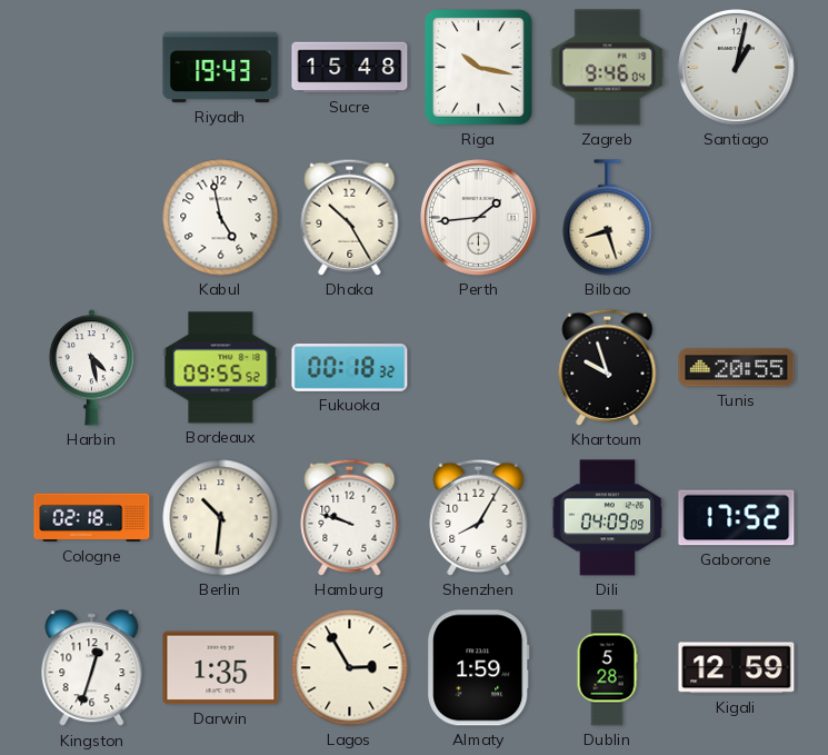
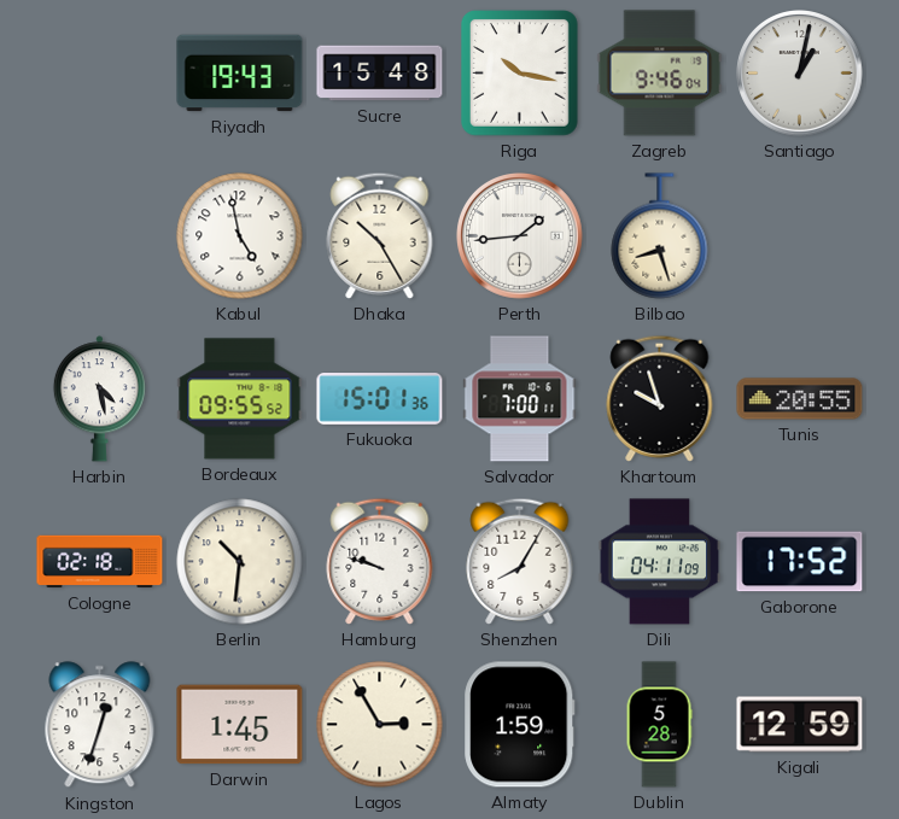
Fukuoka: 00:18 -> 15:01 (380, 399)
Salvador: none -> 7:00 (520, 399)
Dili: 04:09 -> 04:11 (660, 562)
Darwin: 1:35 -> 1:45 (240, 725)
